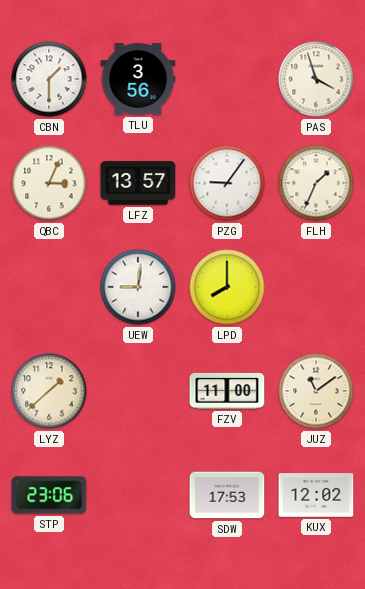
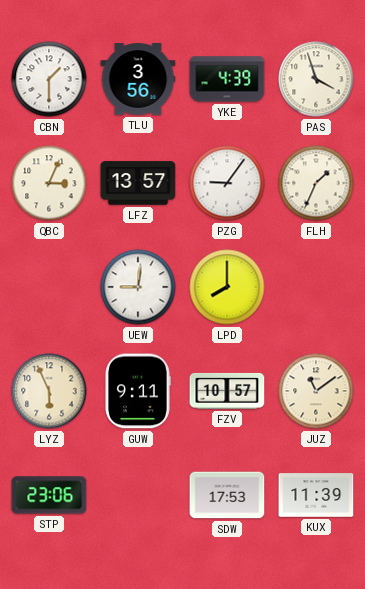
YKE: none -> 4:39 (227, 79)
LYZ: 1:38 -> 5:56 (49, 391)
GUW: none -> 9:11 (138, 391)
FZV: 11:00 -> 10:57 (227, 391)
KUX: 12:02 -> 11:39 (316, 495)
